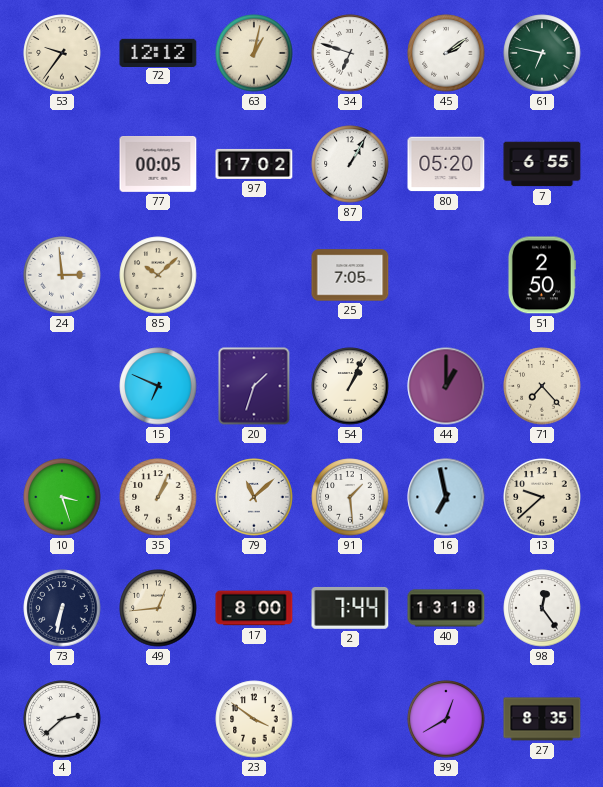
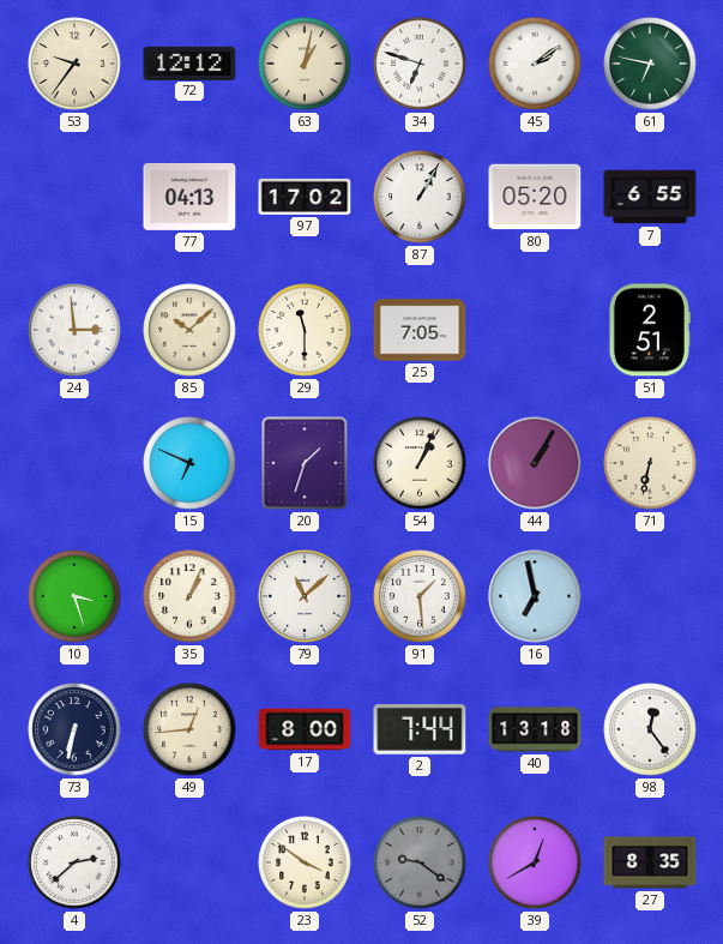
77: 00:05 -> 04:13 (189, 198)
29: none -> 11:30 (305, 330)
51: 2:50 -> 2:51 (649, 330)
44: 1:00 -> 1:05 (535, 463)
71: 7:23 -> 6:32 (650, 463)
13: 9:38 -> none (542, 497)
52: none -> 9:21 (420, 862)
